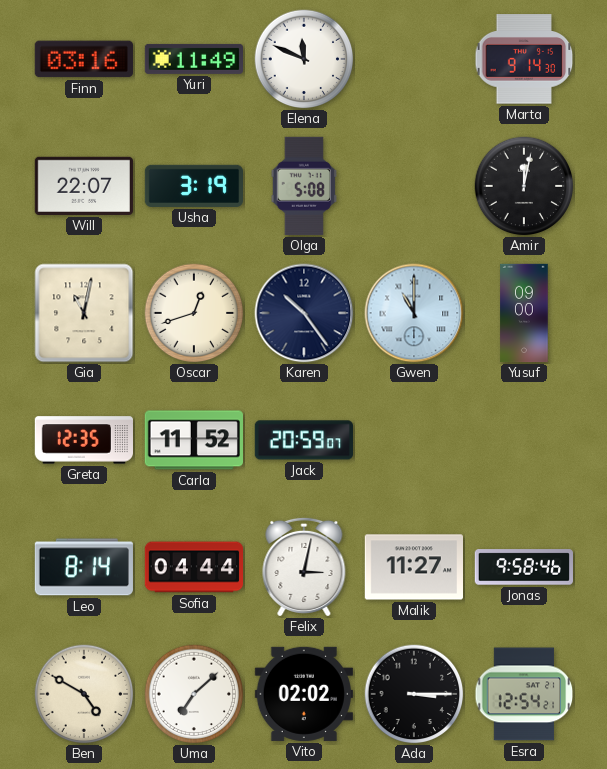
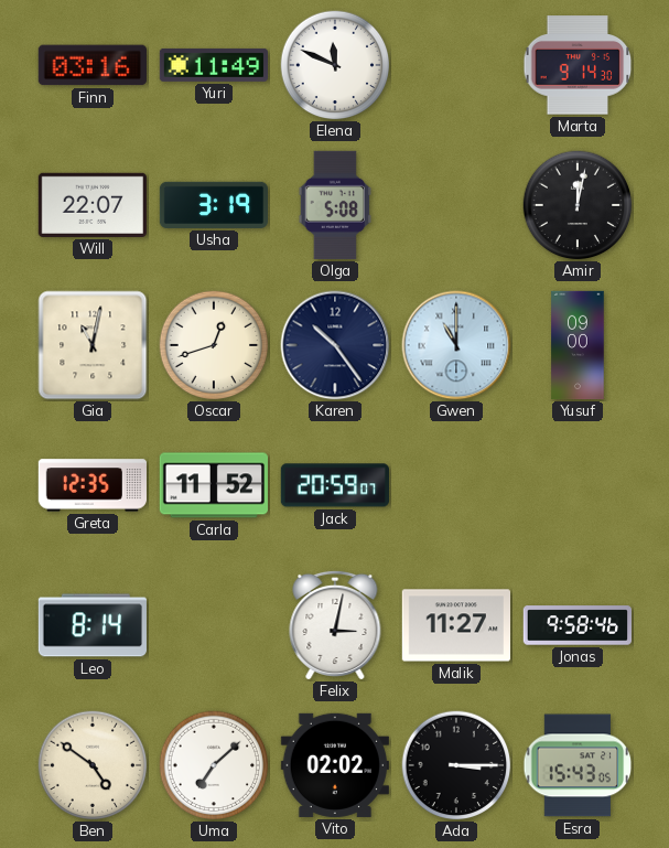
Sofia: 04:44 -> none (194, 567)
Ben: 4:50 -> 4:51 (93, 765)
Esra: 12:54 -> 15:43 (578, 765)
